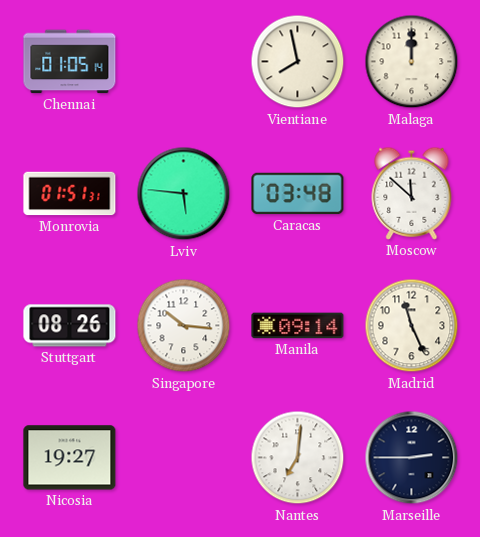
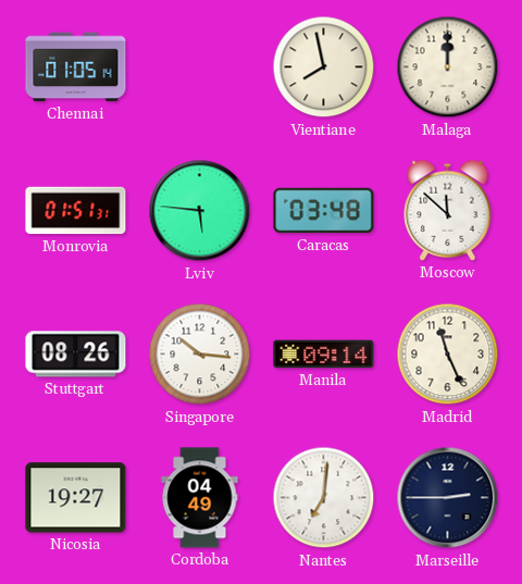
Cordoba: none -> 04:49 (200, 498)
